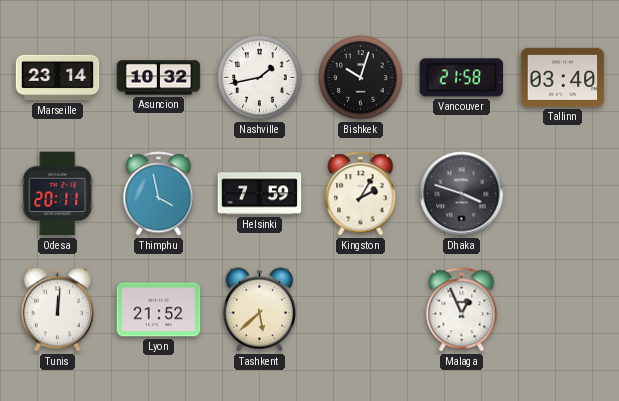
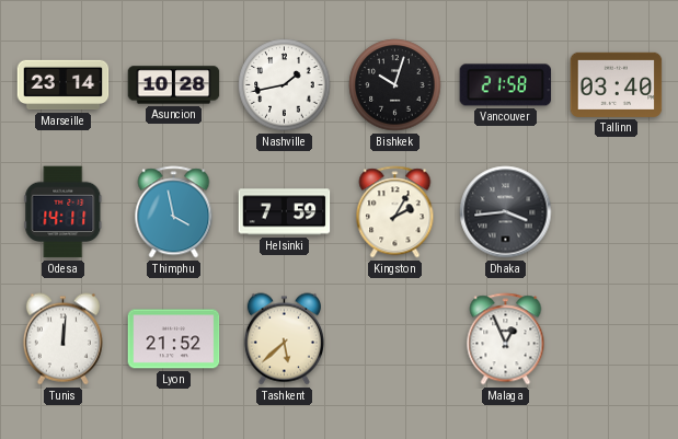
Asuncion: 10:32 -> 10:28 (174, 85)
Odesa: 20:11 -> 14:11 (64, 212)
Dhaka: 3:48 -> 3:44 (506, 212)
